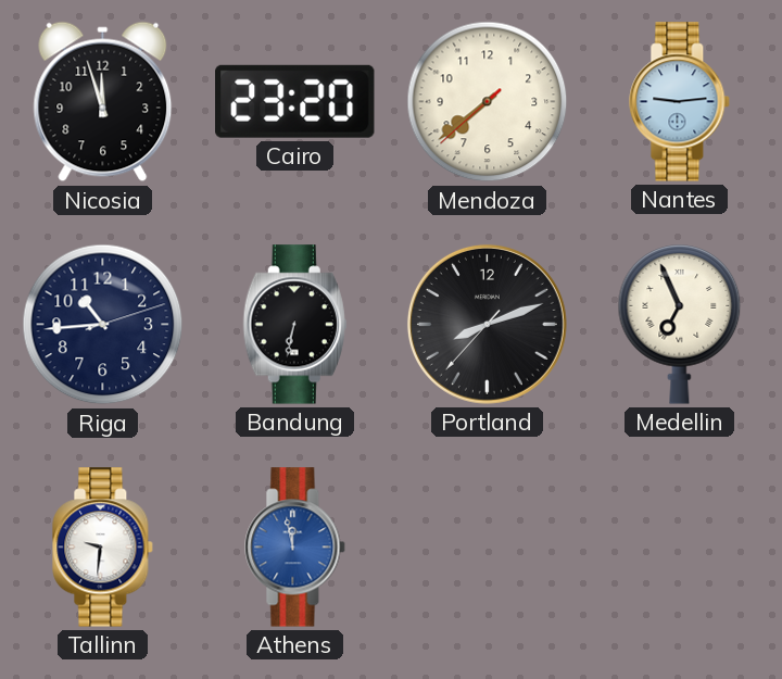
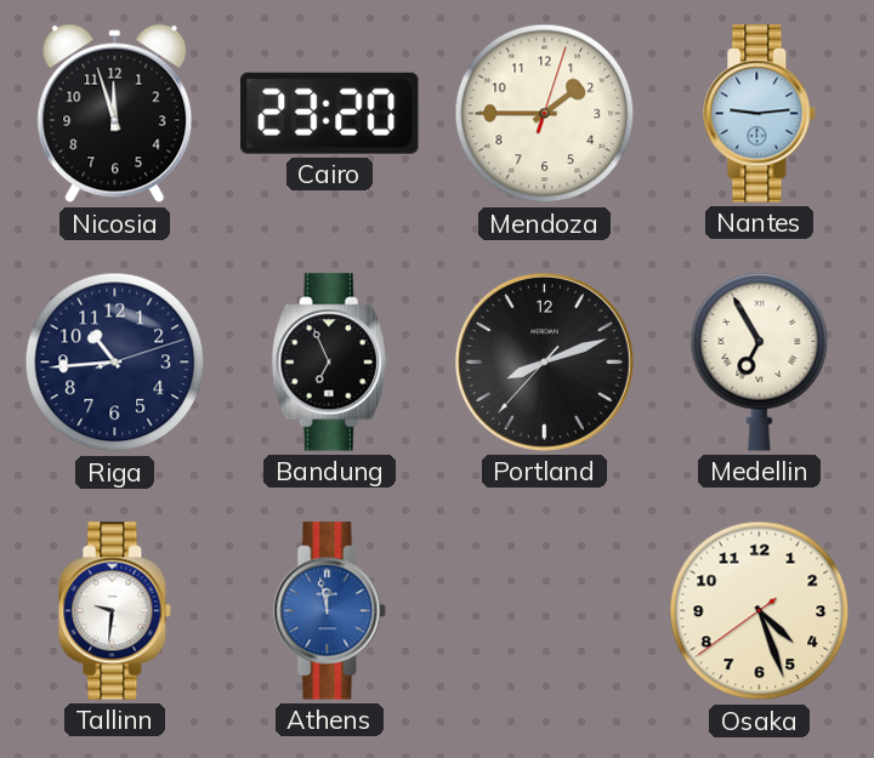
Mendoza: 7:38 -> 1:45 (545, 114)
Bandung: 6:32 -> 6:56 (329, 363)
Medellin: 6:56 -> 6:55 (760, 363)
Osaka: none -> 4:26 (760, 611)
